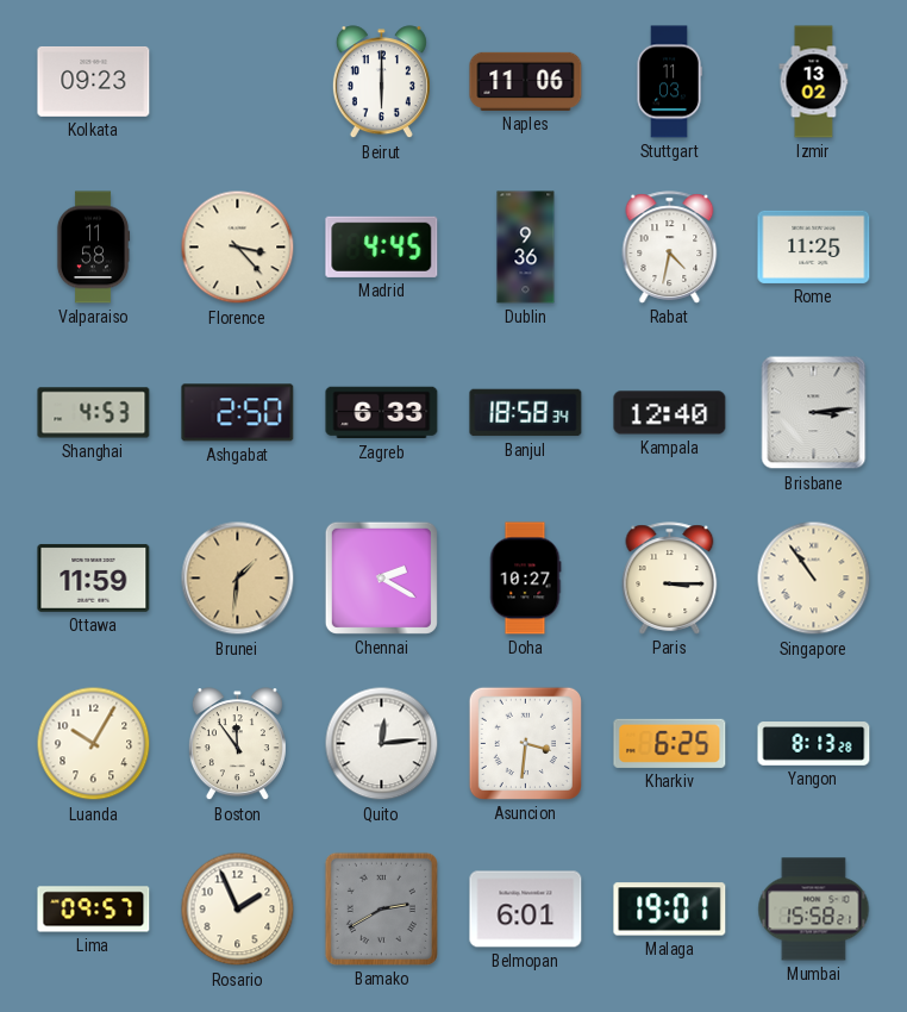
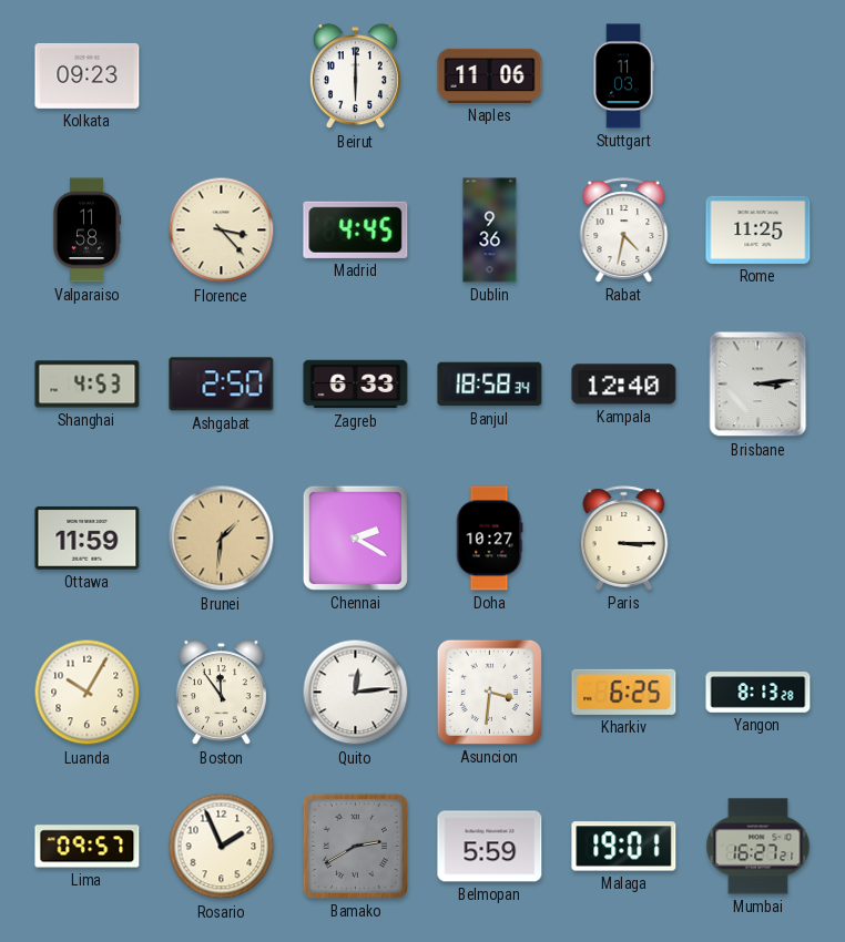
Izmir: 13:02 -> none (814, 82)
Singapore: 10:54 -> none (814, 579)
Belmopan: 6:01 -> 5:59 (490, 847)
Mumbai: 15:58 -> 16:27 (759, 847)
